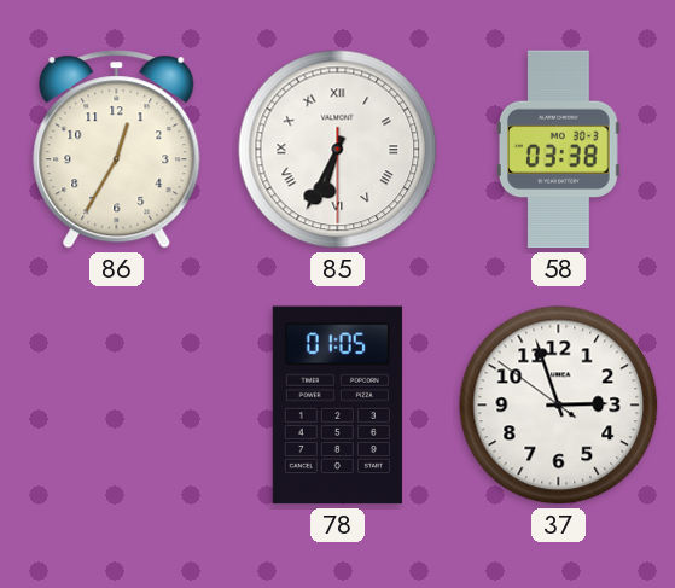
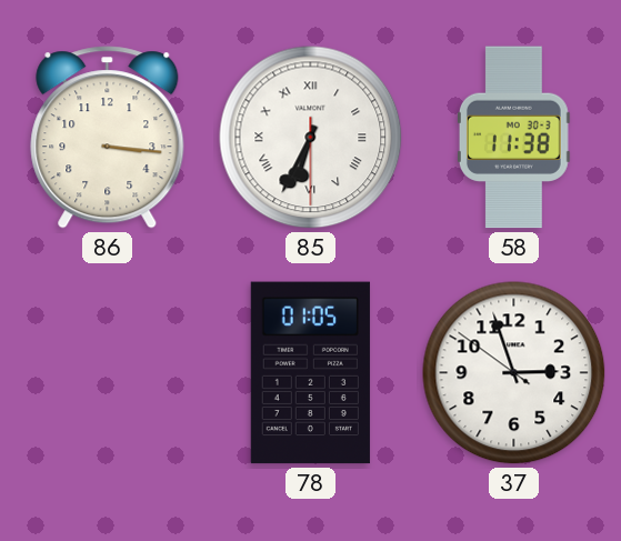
86: 12:35 -> 3:16 (108, 138)
58: 03:38 -> 11:38 (513, 138)
